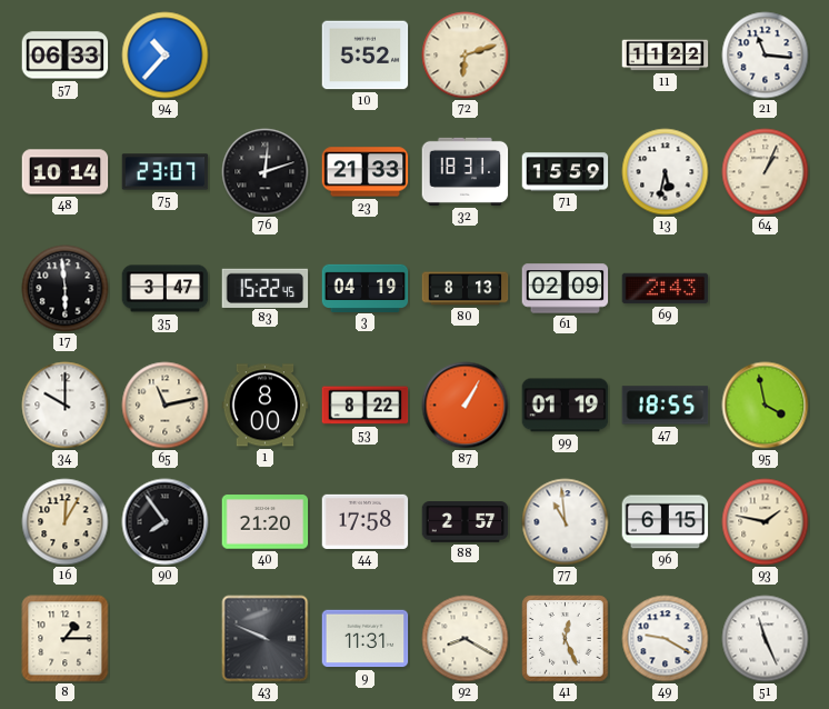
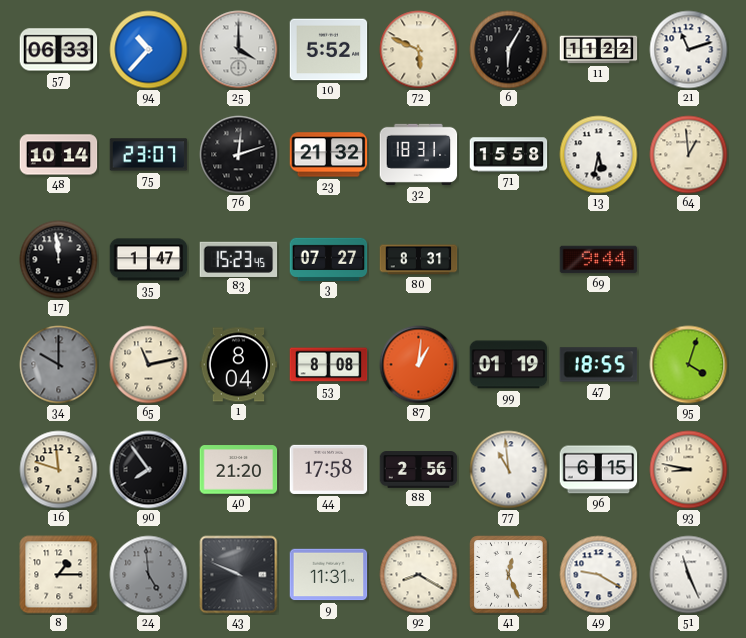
25: none -> 4:00 (239, 50)
72: 6:12 -> 5:49 (419, 50)
6: none -> 6:05 (509, 50)
21: 11:16 -> 11:12 (689, 50)
23: 21:33 -> 21:32 (329, 155)
71: 15:59 -> 15:58 (509, 155)
64: 1:04 -> 12:59 (689, 155)
17: 5:59 -> 11:59 (59, 260)
35: 3:47 -> 1:47 (149, 260)
83: 15:22 -> 15:23 (239, 259)
3: 04:19 -> 07:27 (329, 259)
80: 8:13 -> 8:31 (419, 260)
61: 02:09 -> none (566, 289)
69: 2:43 -> 9:44 (599, 260)
34 dial: white -> grey (59, 365)
1: 8:00 -> 8:04 (239, 365)
53: 8:22 -> 8:08 (329, 365)
87: 1:05 -> 1:01 (419, 365)
95: 3:58 -> 4:03 (689, 365)
16: 12:05 -> 11:48 (59, 470)
88: 2:57 -> 2:56 (419, 470)
93: 1:47 -> 8:47 (689, 470)
24: none -> 4:59 (149, 575)
